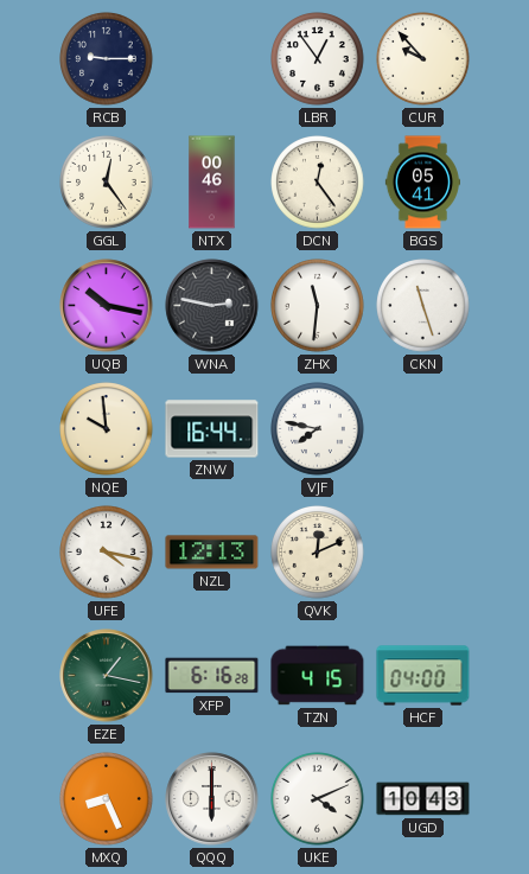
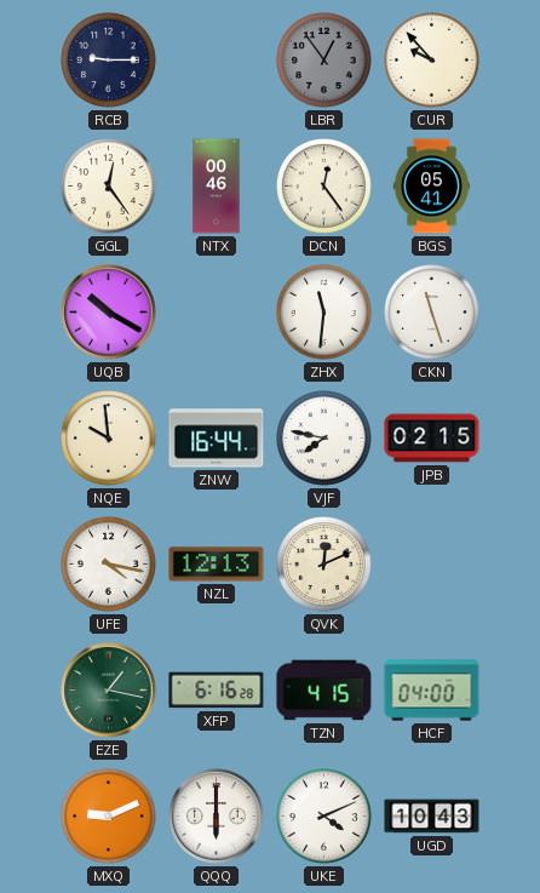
LBR dial: white -> grey (324, 61)
UQB: 10:17 -> 10:20 (109, 313)
WNA: 2:47 -> none (212, 306)
JPB: none -> 02:15 (432, 439)
MXQ: 8:26 -> 9:11 (109, 817)
